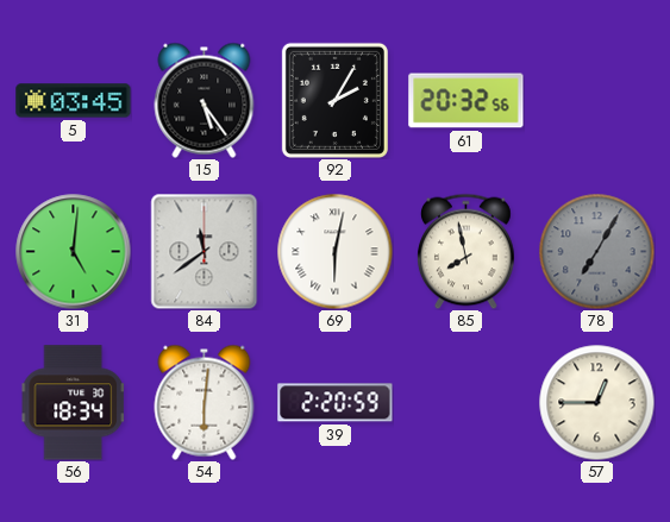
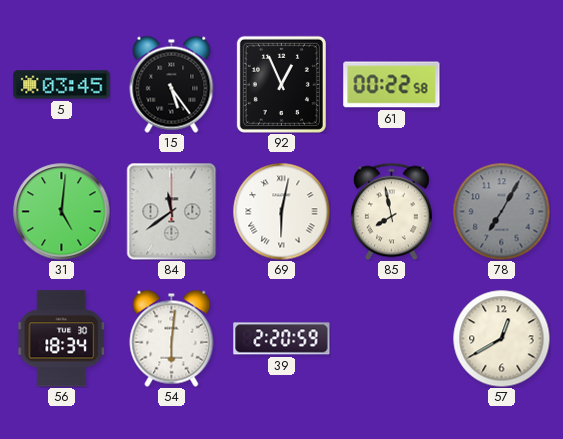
92: 2:05 -> 12:56 (281, 84)
61: 20:32 -> 00:22 (392, 85)
57: 12:45 -> 12:40 (501, 338)
